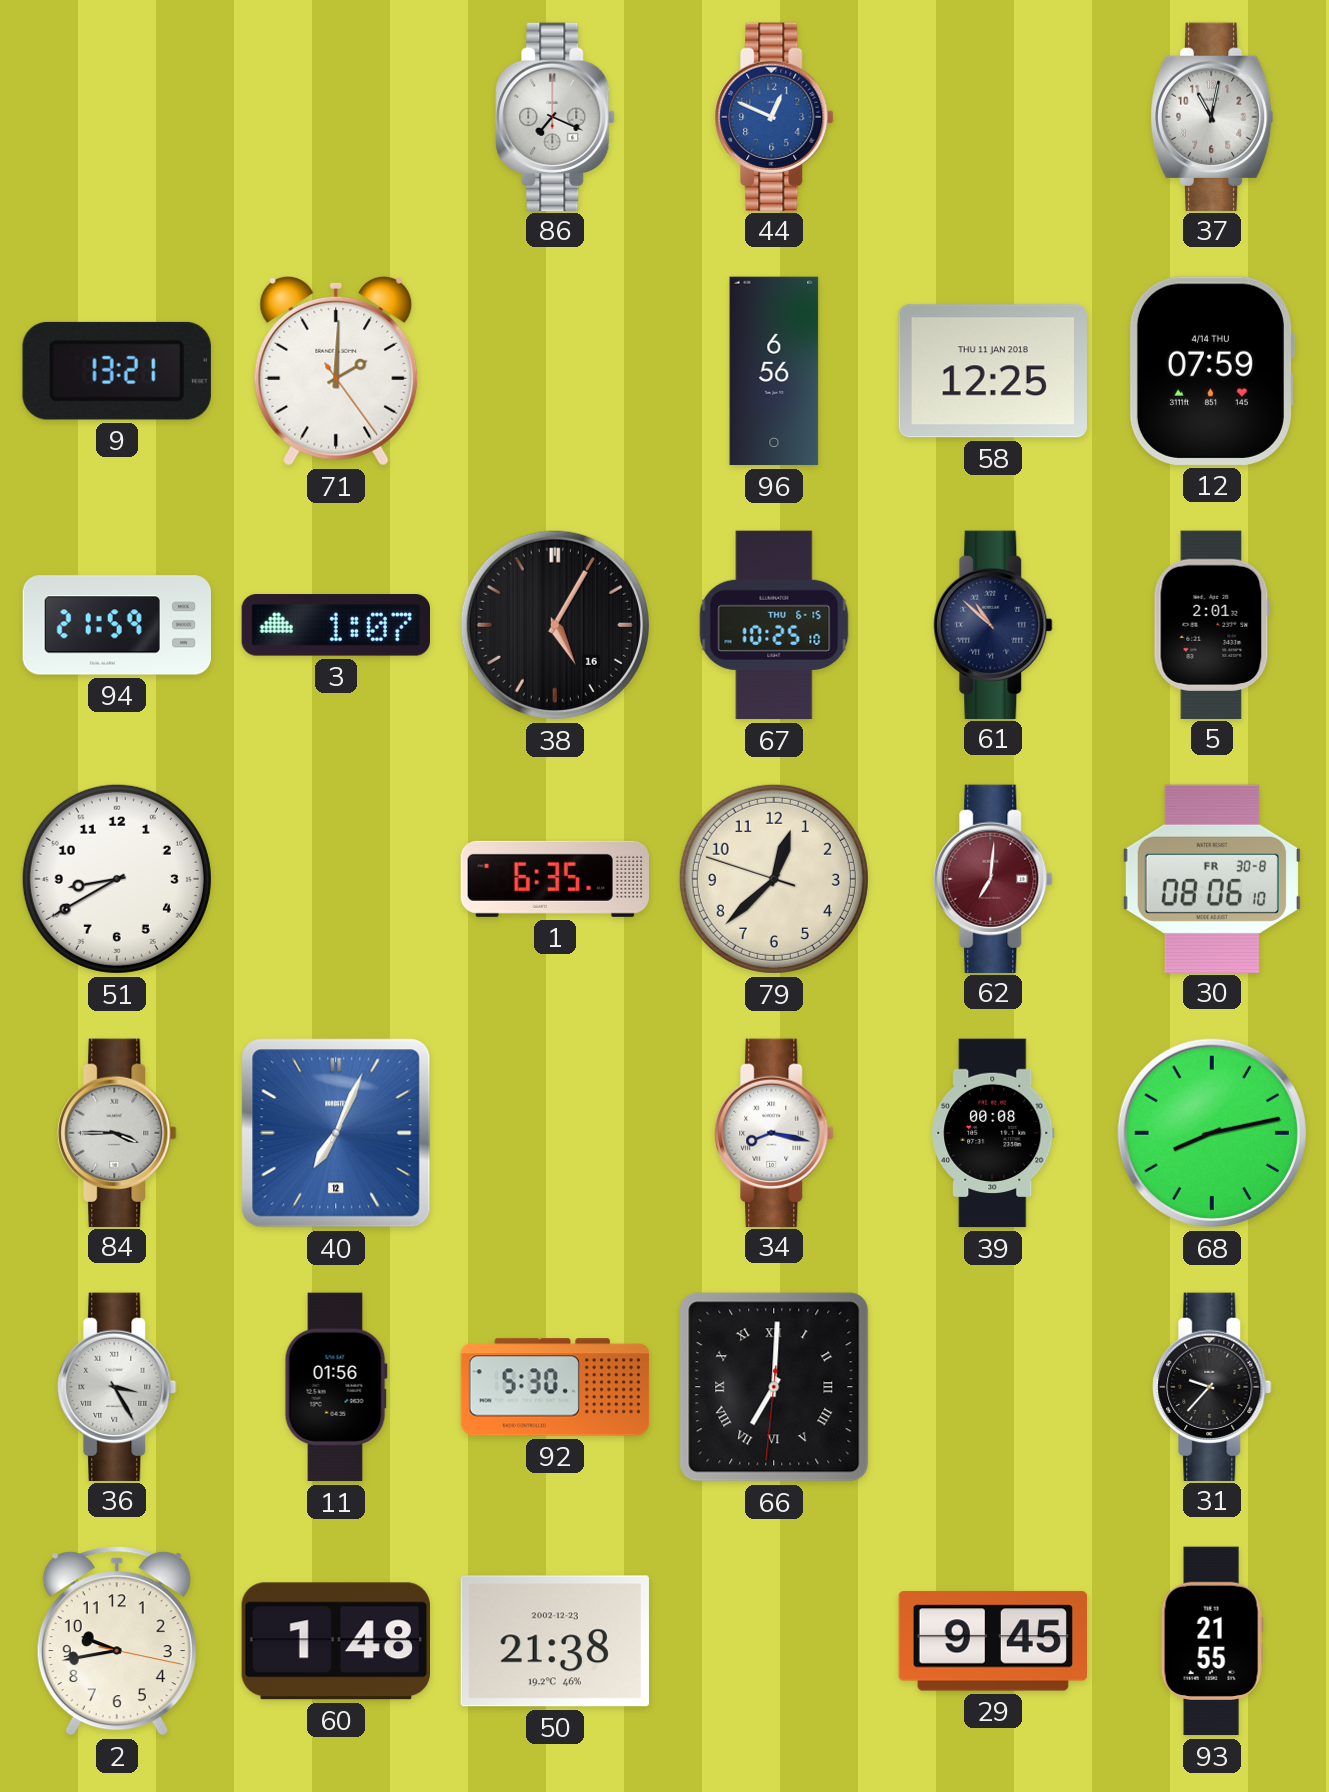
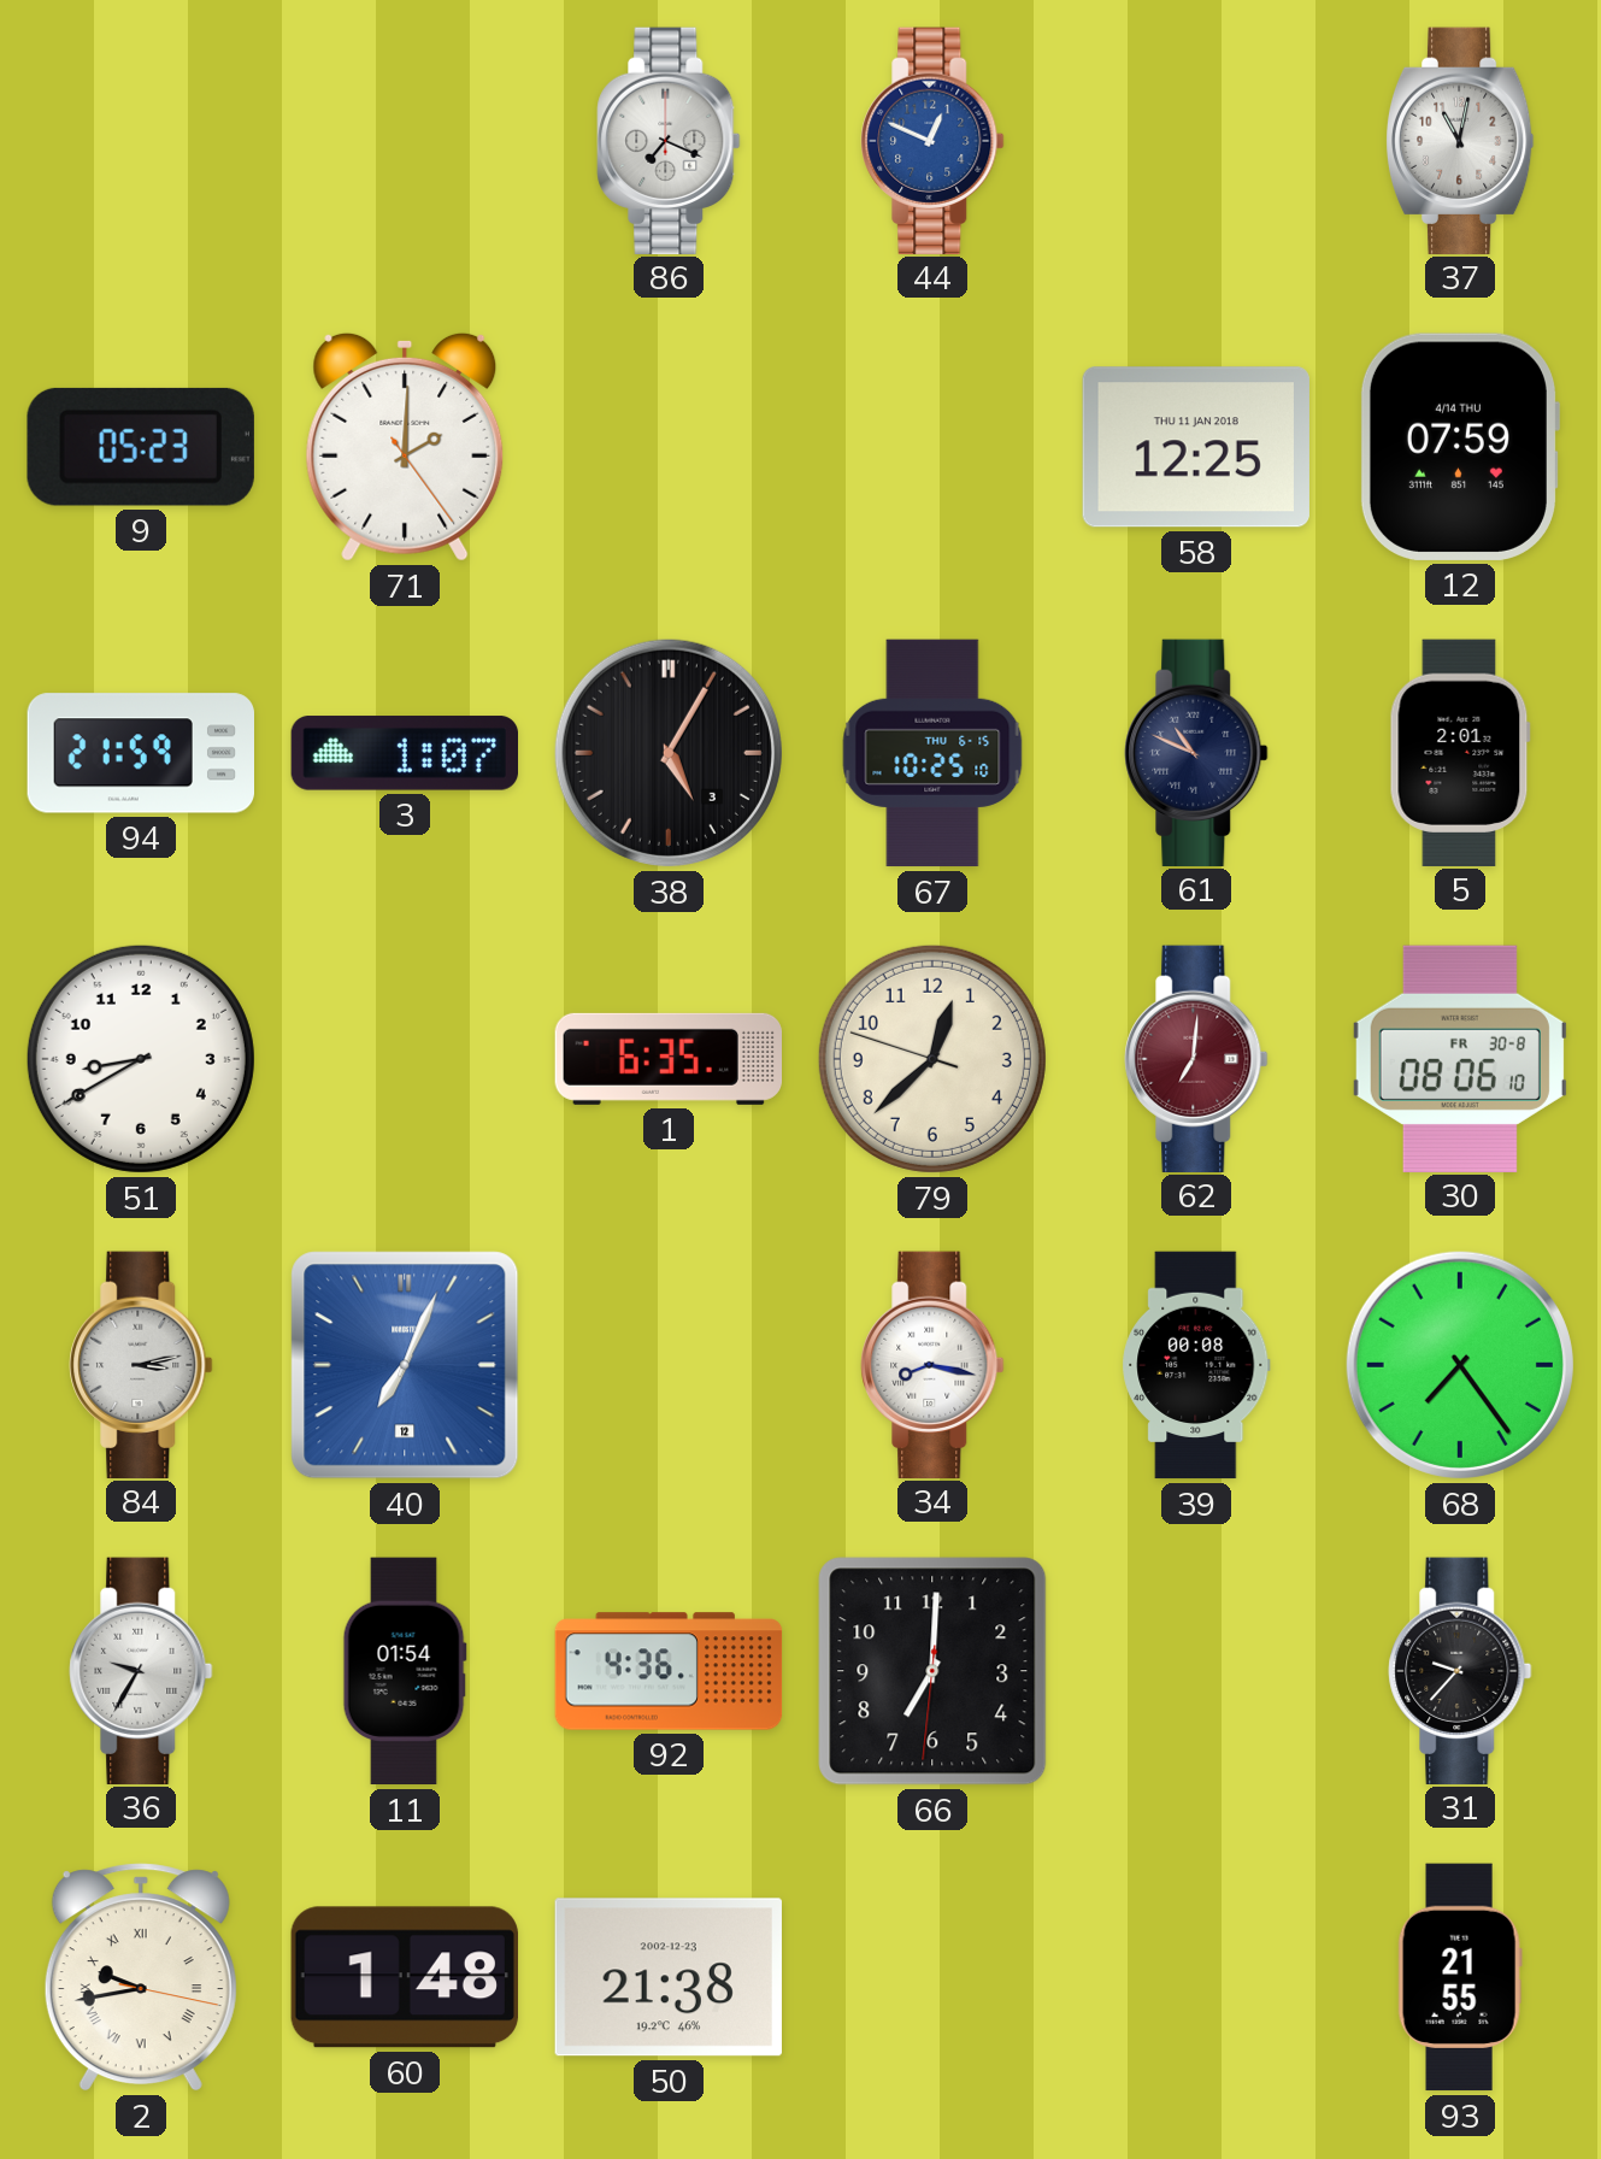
9: 13:21 -> 05:23 (141, 447)
96: 6:56 -> none (774, 371)
38 date: 16 -> 3 (669, 753)
61: 10:52 -> 10:49 (1196, 752)
84: 3:45 -> 3:13 (141, 1364)
68: 8:13 -> 7:24 (1460, 1365)
36: 3:25 -> 9:35 (141, 1670)
11: 01:56 -> 01:54 (405, 1671)
92: 5:30 -> 4:36 (669, 1671)
66 numerals: Roman -> Arabic (932, 1671)
2 numerals: Arabic -> Roman (141, 1977)
29: 9:45 -> none (992, 1641)
